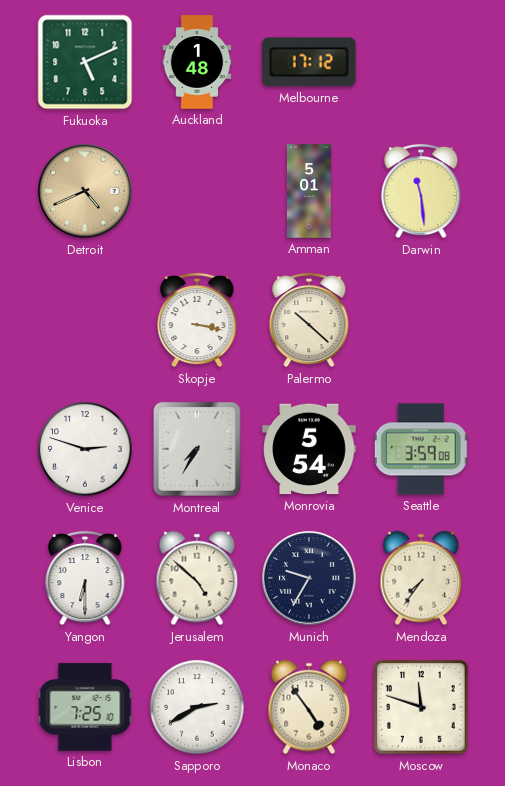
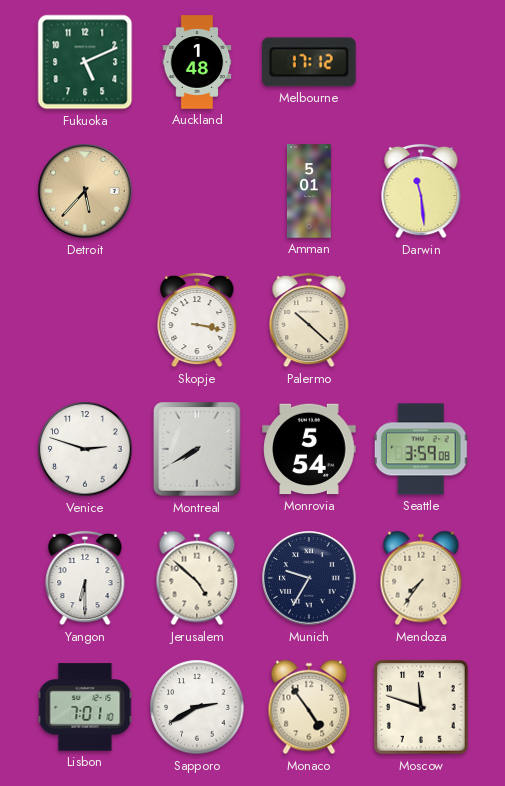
Detroit: 4:41 -> 5:37 (85, 191)
Montreal: 7:35 -> 7:40 (197, 449)
Lisbon: 7:25 -> 7:01 (85, 707)
